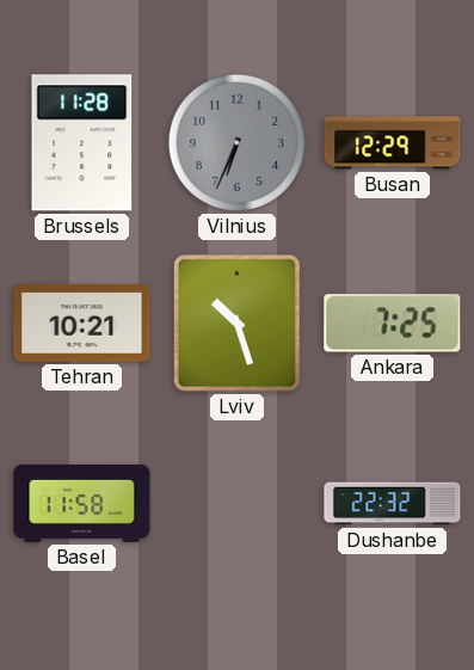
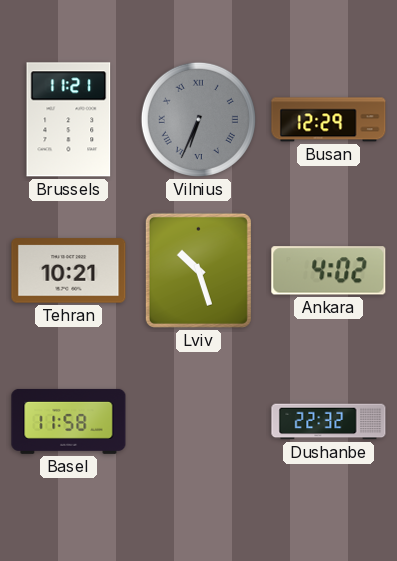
Brussels: 11:28 -> 11:21 (69, 120)
Vilnius numerals: Arabic -> Roman (198, 119)
Ankara: 7:25 -> 4:02 (329, 271)
